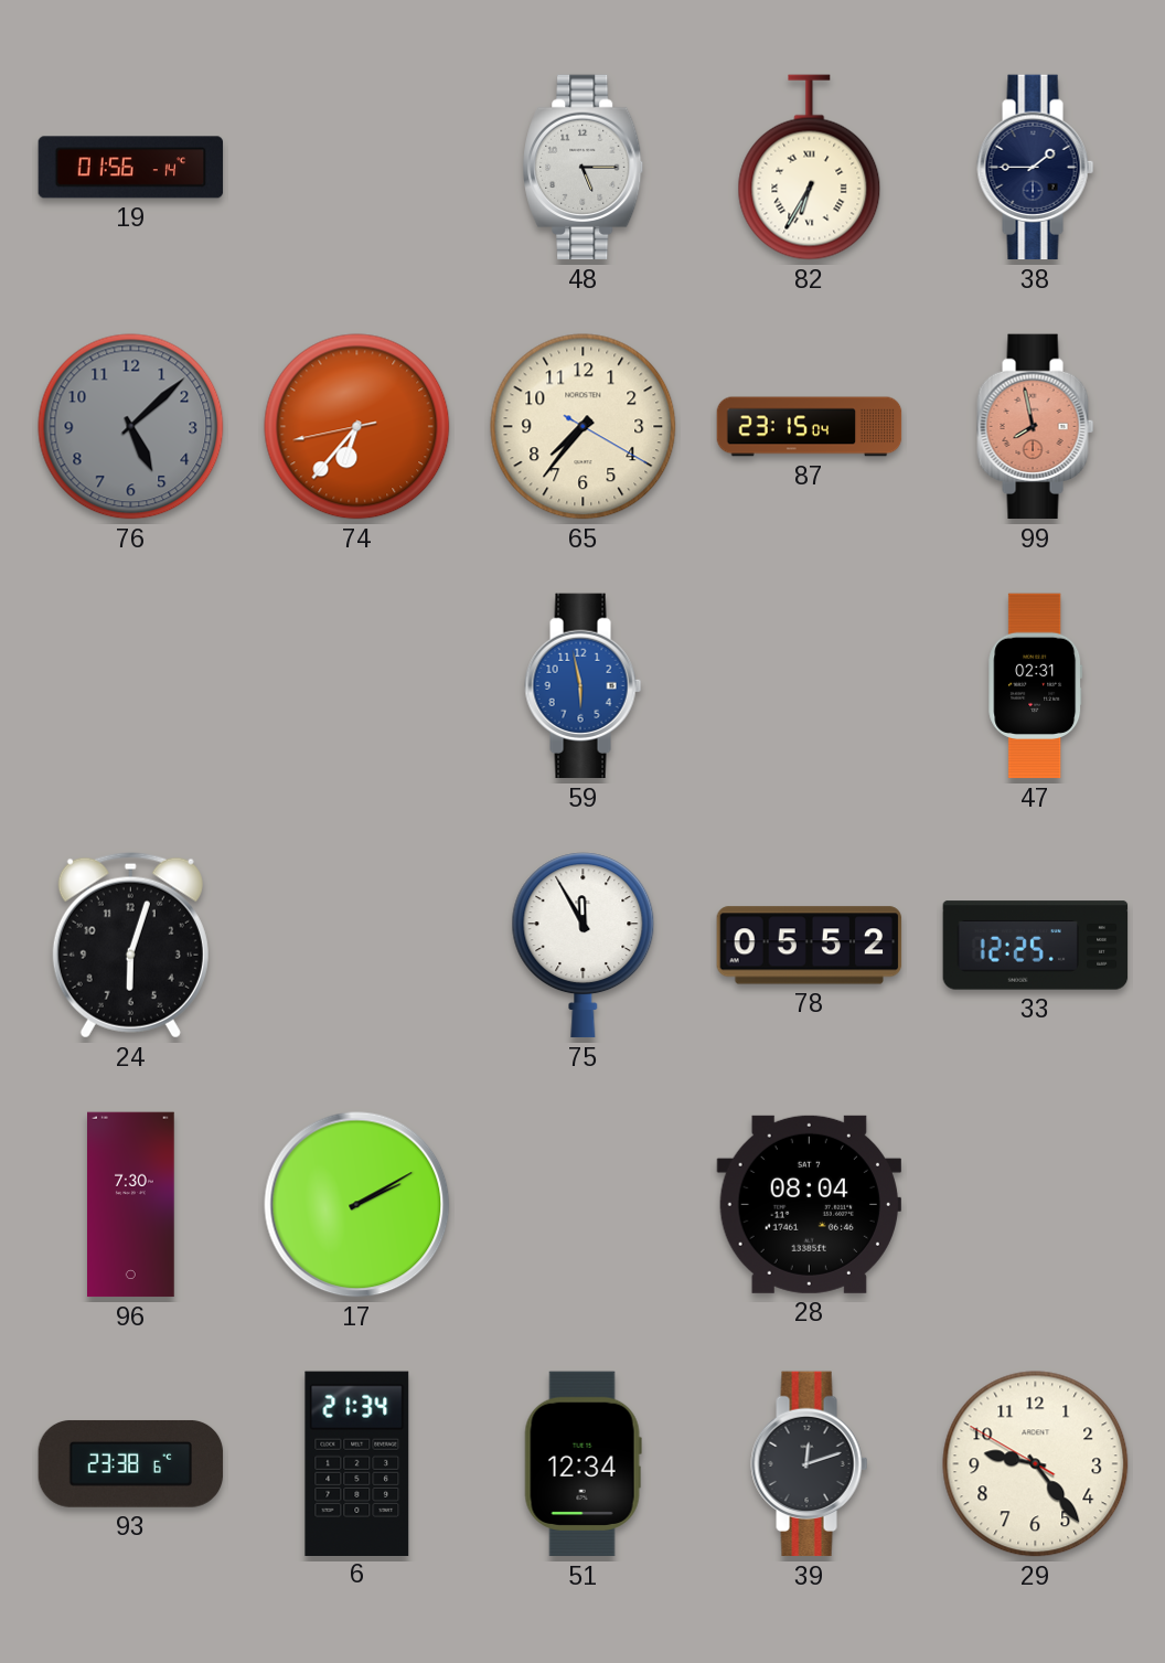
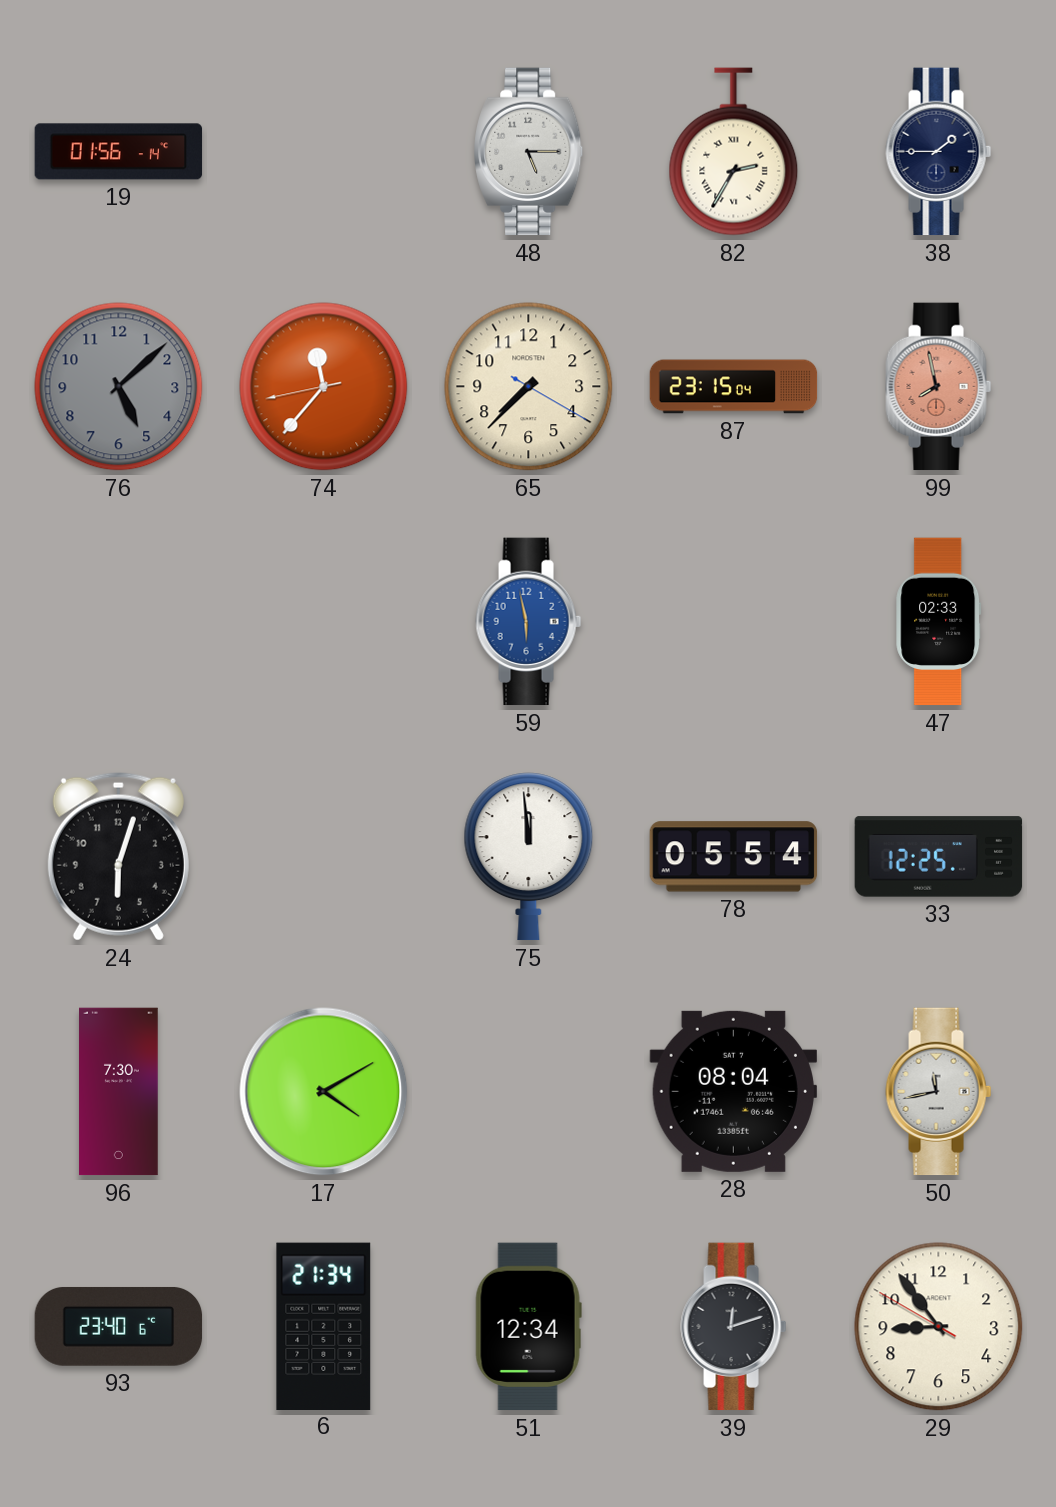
82: 6:35 -> 2:35 (734, 152)
74: 6:36 -> 11:36 (324, 387)
65: 7:36 -> 7:37 (529, 387)
47: 02:31 -> 02:33 (939, 622)
75: 11:55 -> 11:59 (529, 857)
78: 05:52 -> 05:54 (734, 857)
17: 2:10 -> 4:10 (324, 1092)
50: none -> 11:43 (939, 1092)
93: 23:38 -> 23:40 (119, 1327)
29: 9:23 -> 8:53 (939, 1327)
